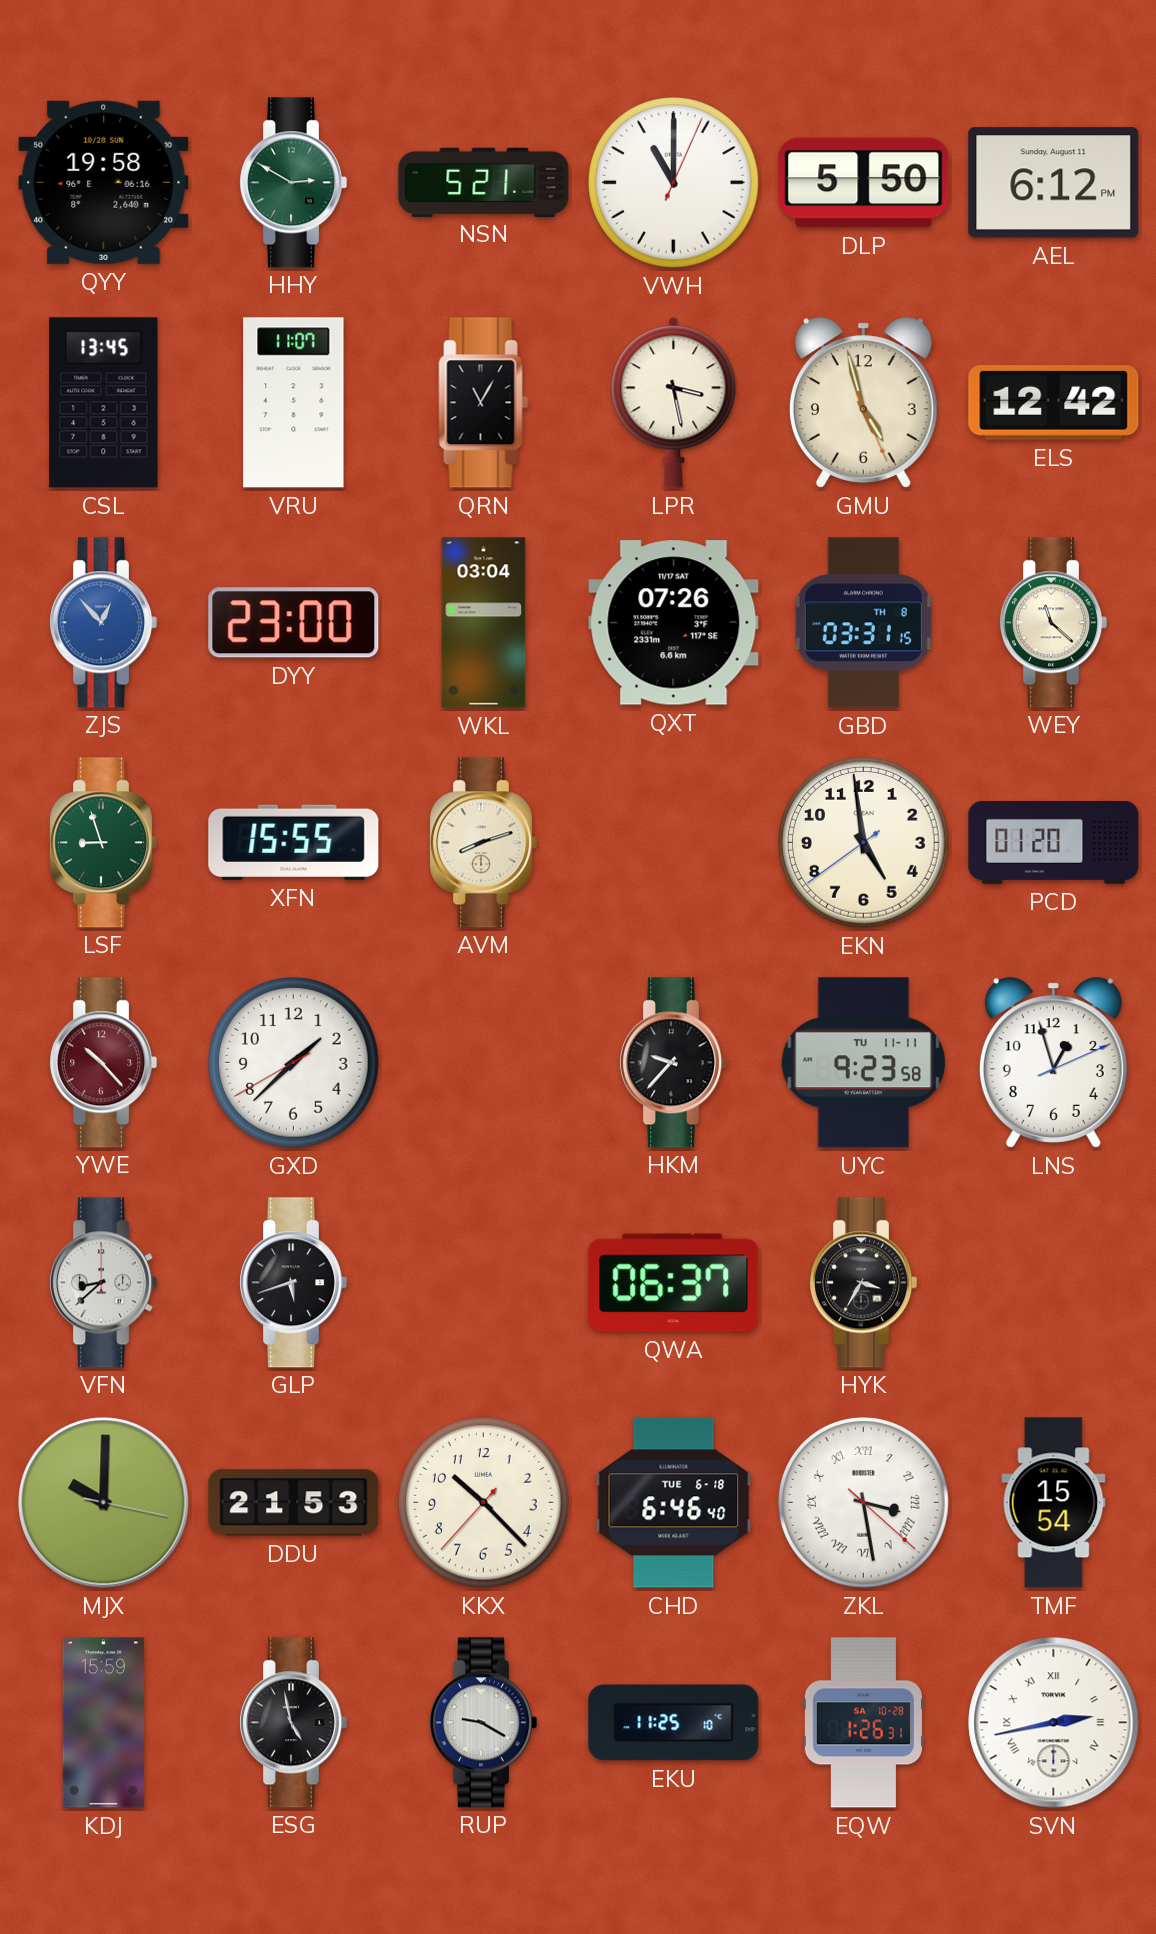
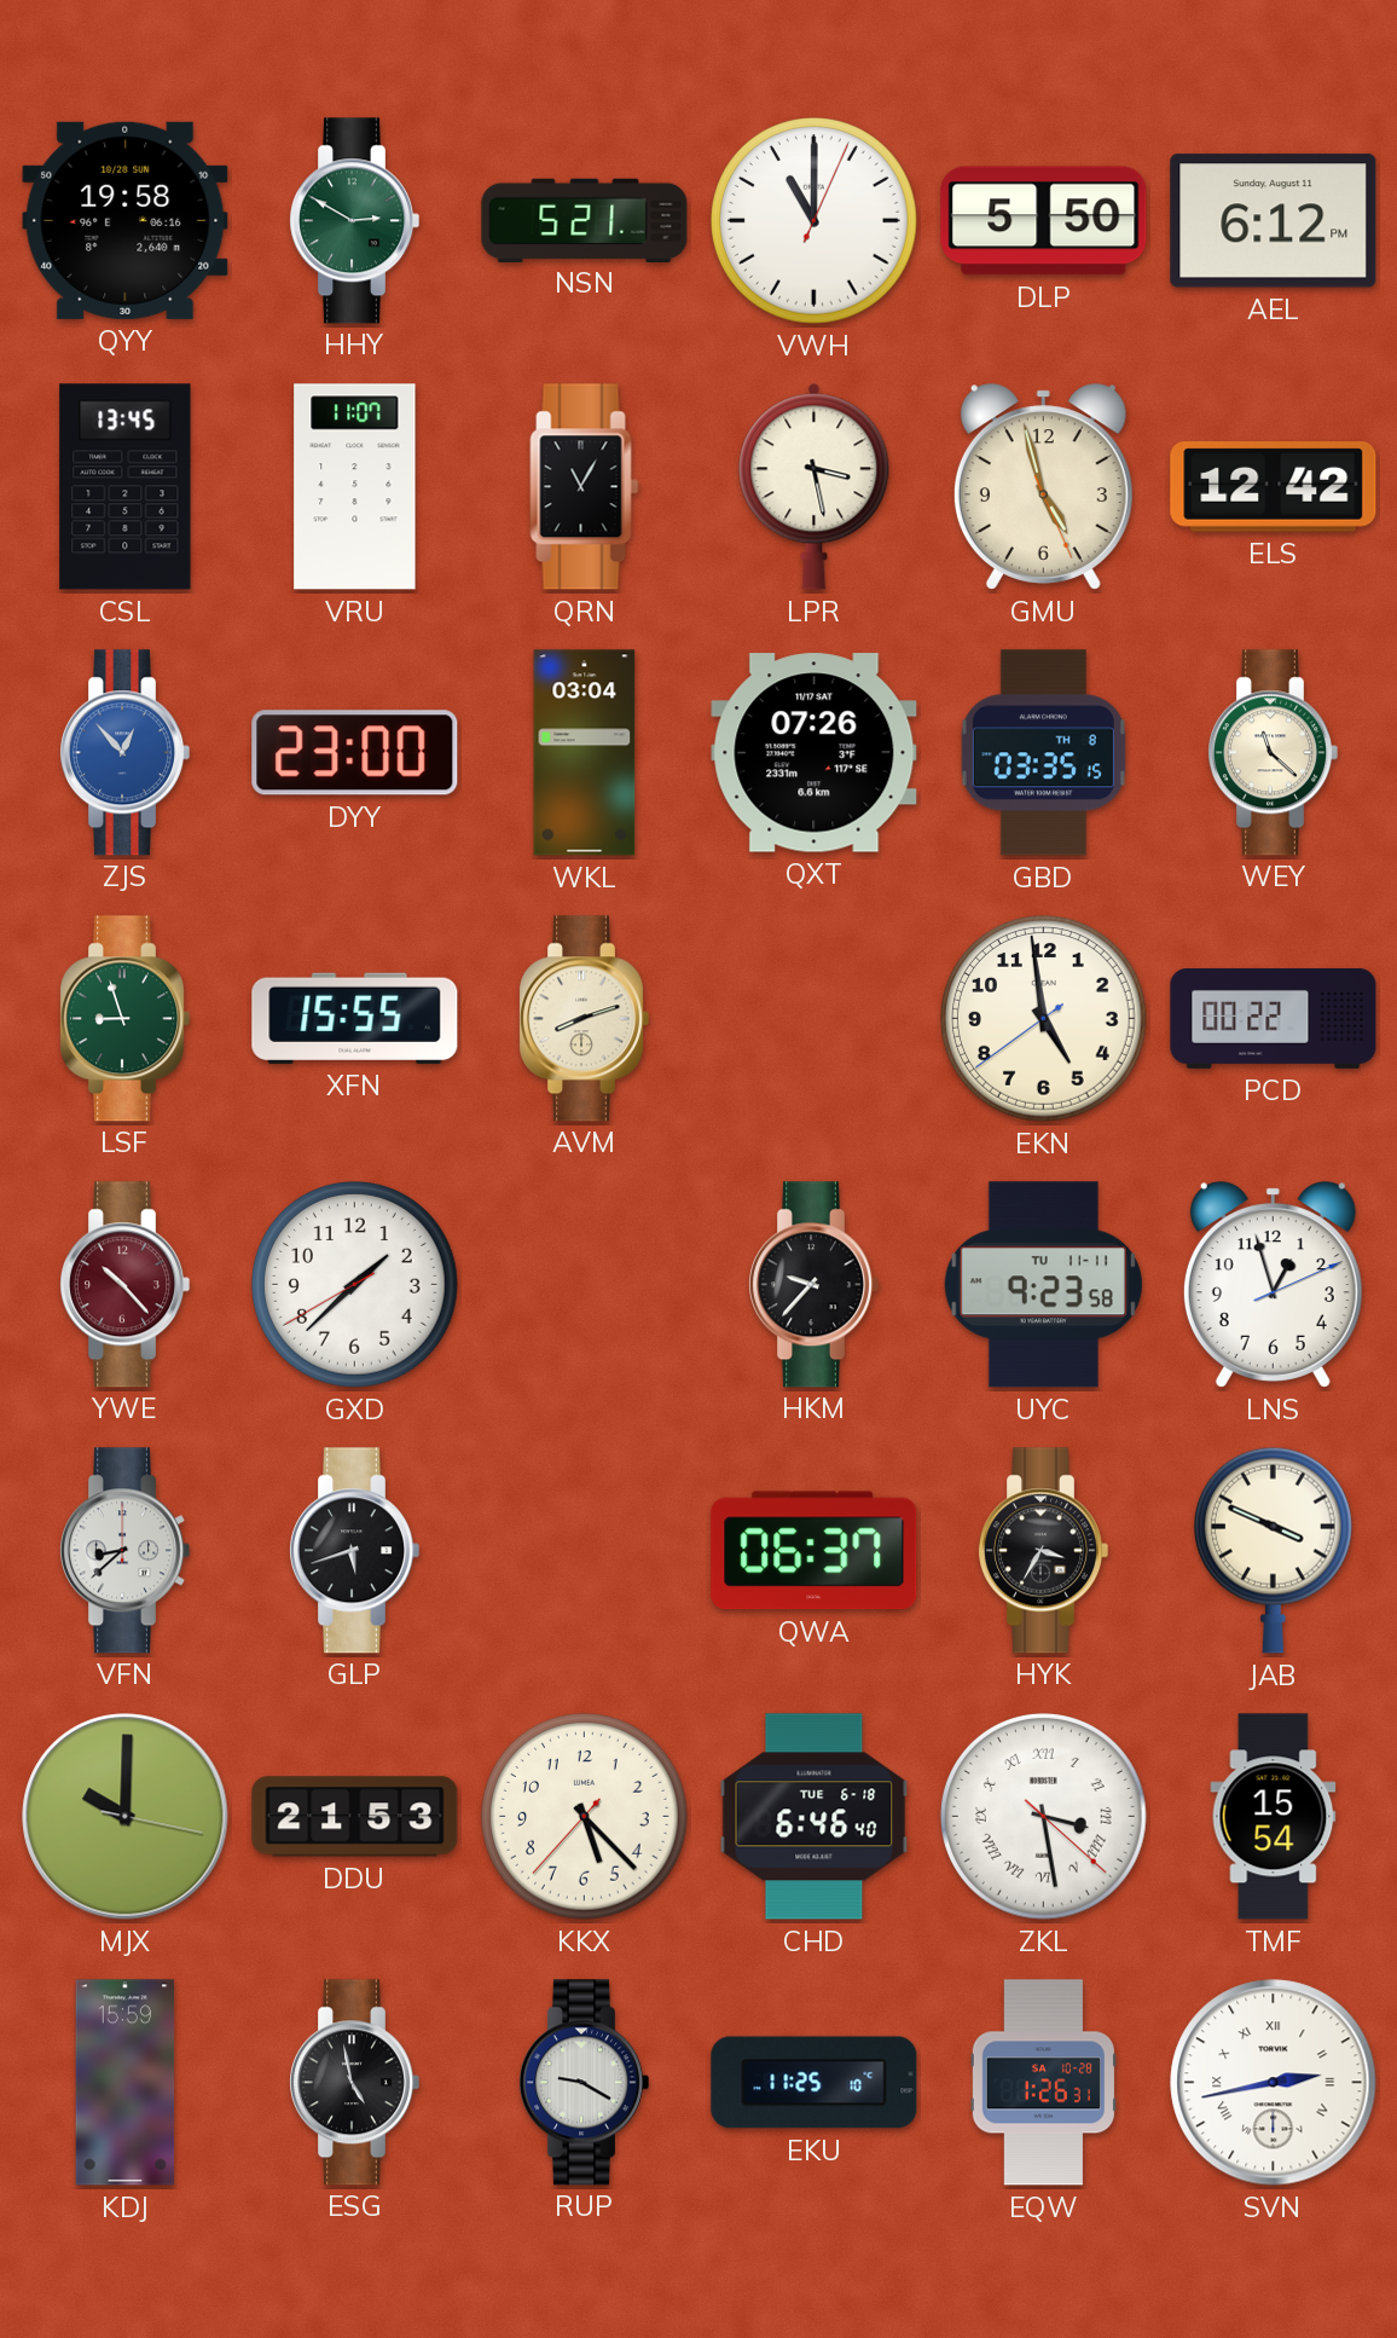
GBD: 03:31 -> 03:35 (1043, 753)
PCD: 01:20 -> 00:22 (1274, 1018)
JAB: none -> 3:49 (1273, 1550)
KKX: 10:22 -> 5:22 (585, 1817)
